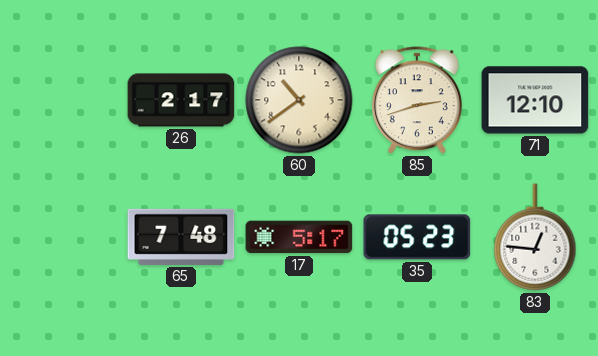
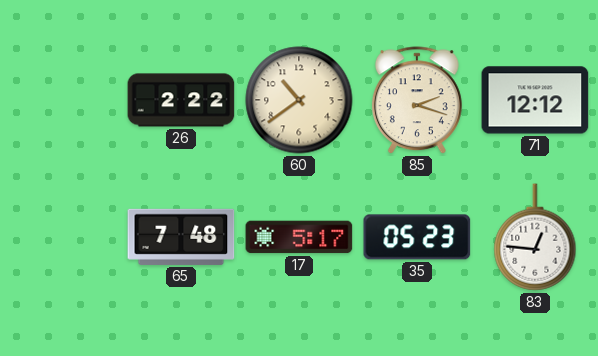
26: 2:17 -> 2:22 (181, 100)
85: 2:42 -> 2:18 (417, 101)
71: 12:10 -> 12:12 (535, 100)
